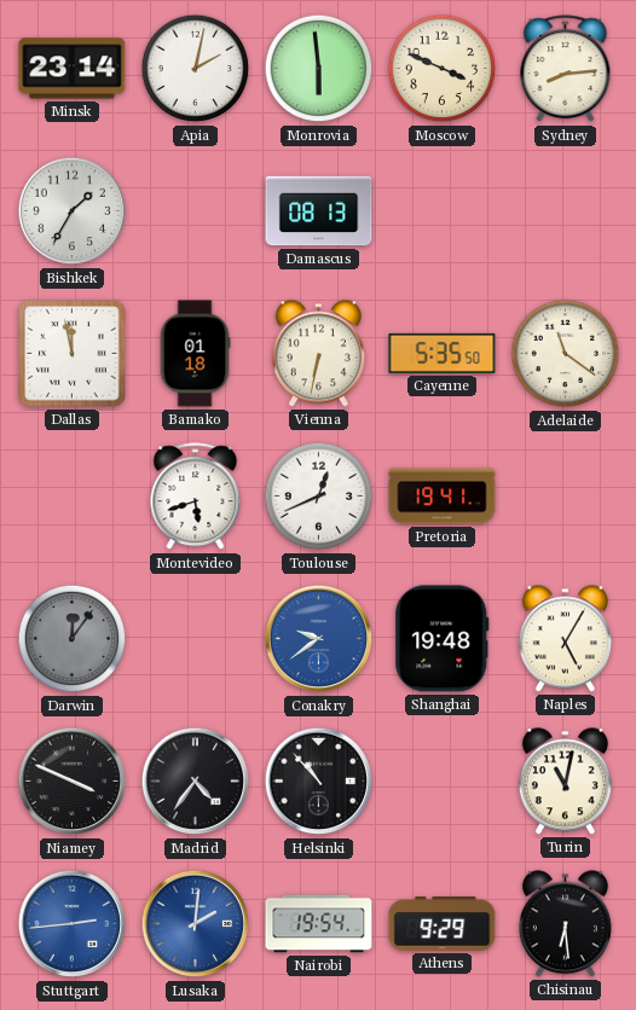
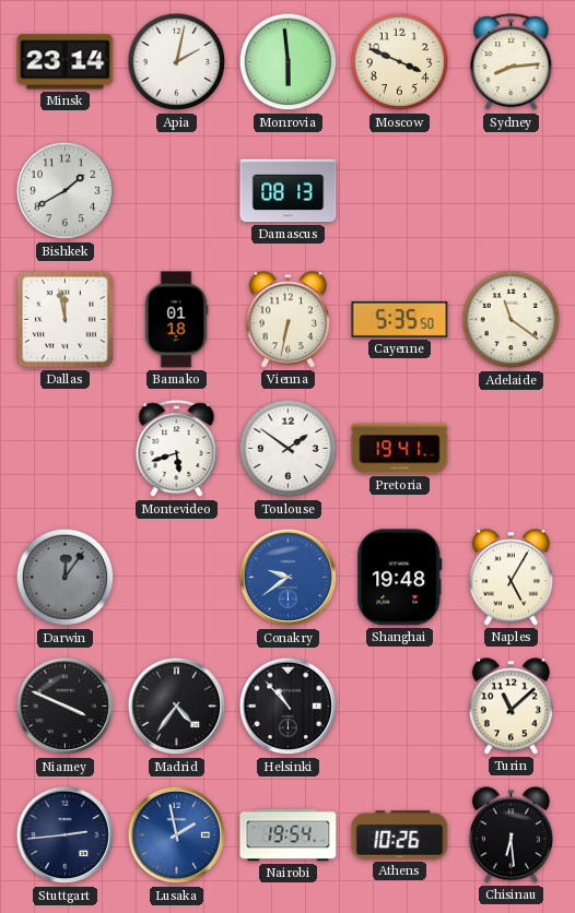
Bishkek: 1:35 -> 1:40 (66, 191)
Toulouse: 12:41 -> 1:51 (289, 449)
Turin: 11:02 -> 11:08 (511, 707)
Stuttgart dial: blue -> navy (66, 835)
Lusaka: 2:01 -> 1:58 (177, 835)
Athens: 9:29 -> 10:26 (400, 835)
